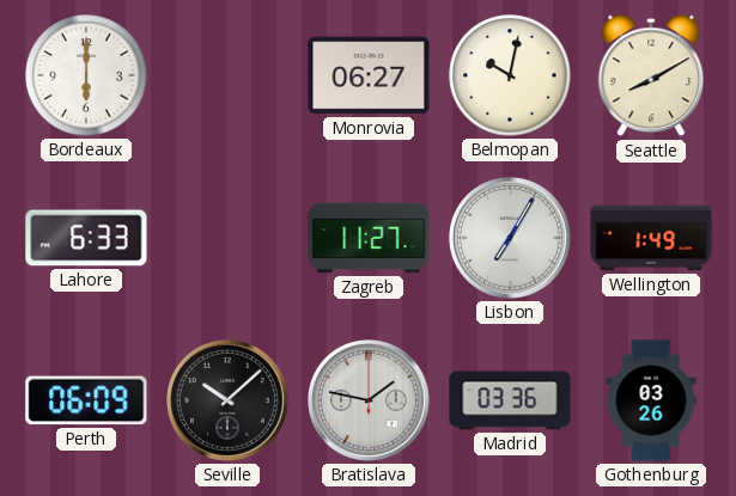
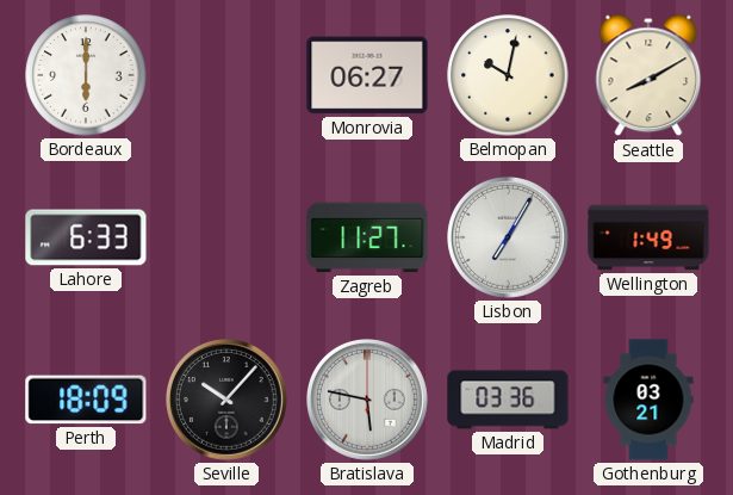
Perth: 06:09 -> 18:09 (86, 400)
Seville: 10:08 -> 10:07 (228, 401)
Bratislava: 1:47 -> 5:47 (368, 401)
Gothenburg: 03:26 -> 03:21 (648, 400)
